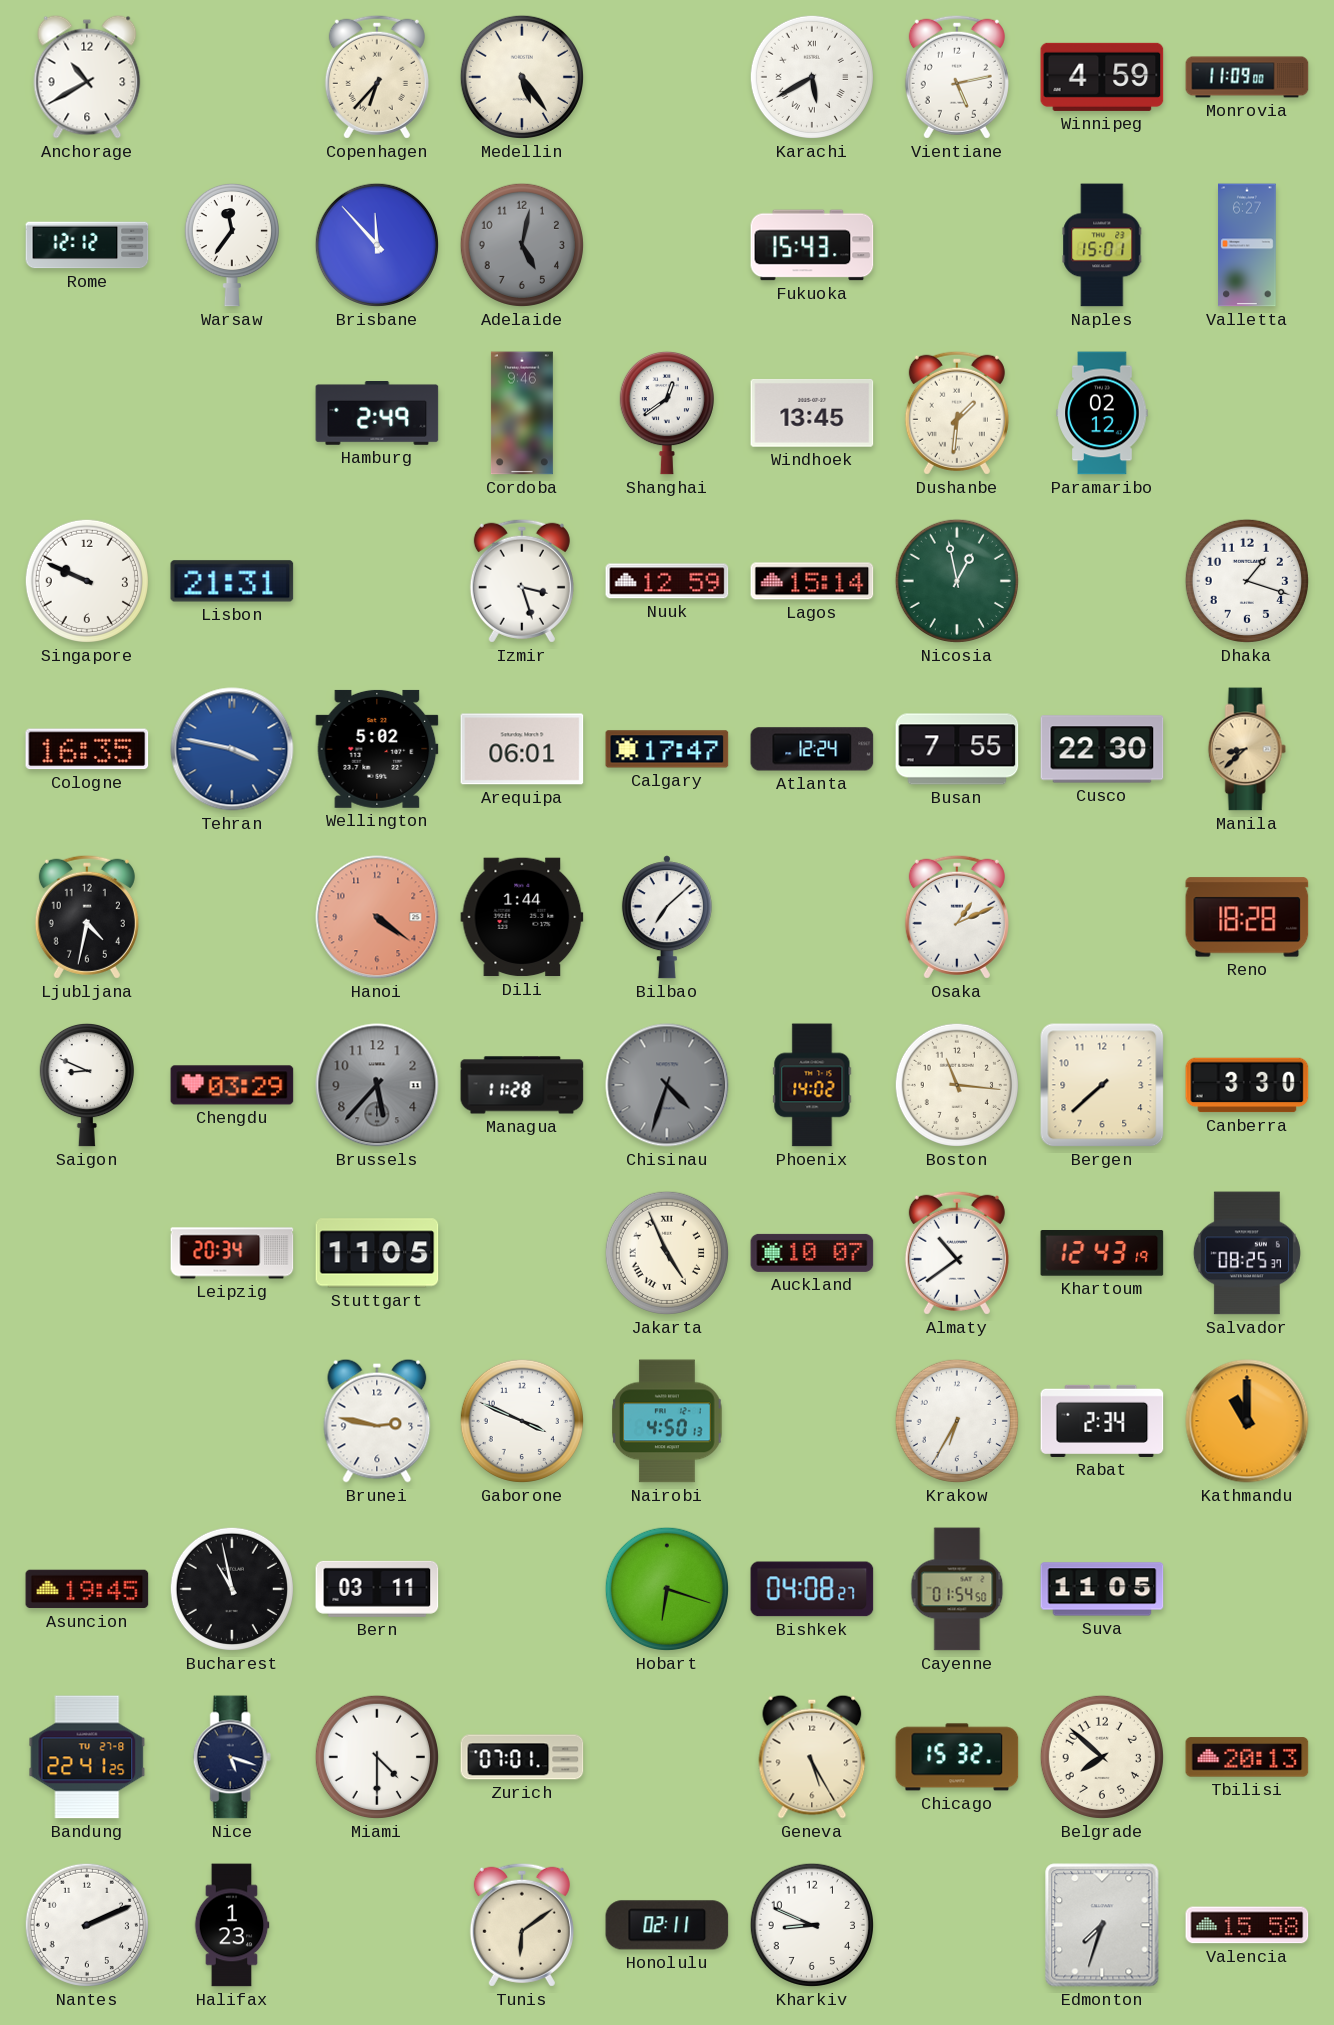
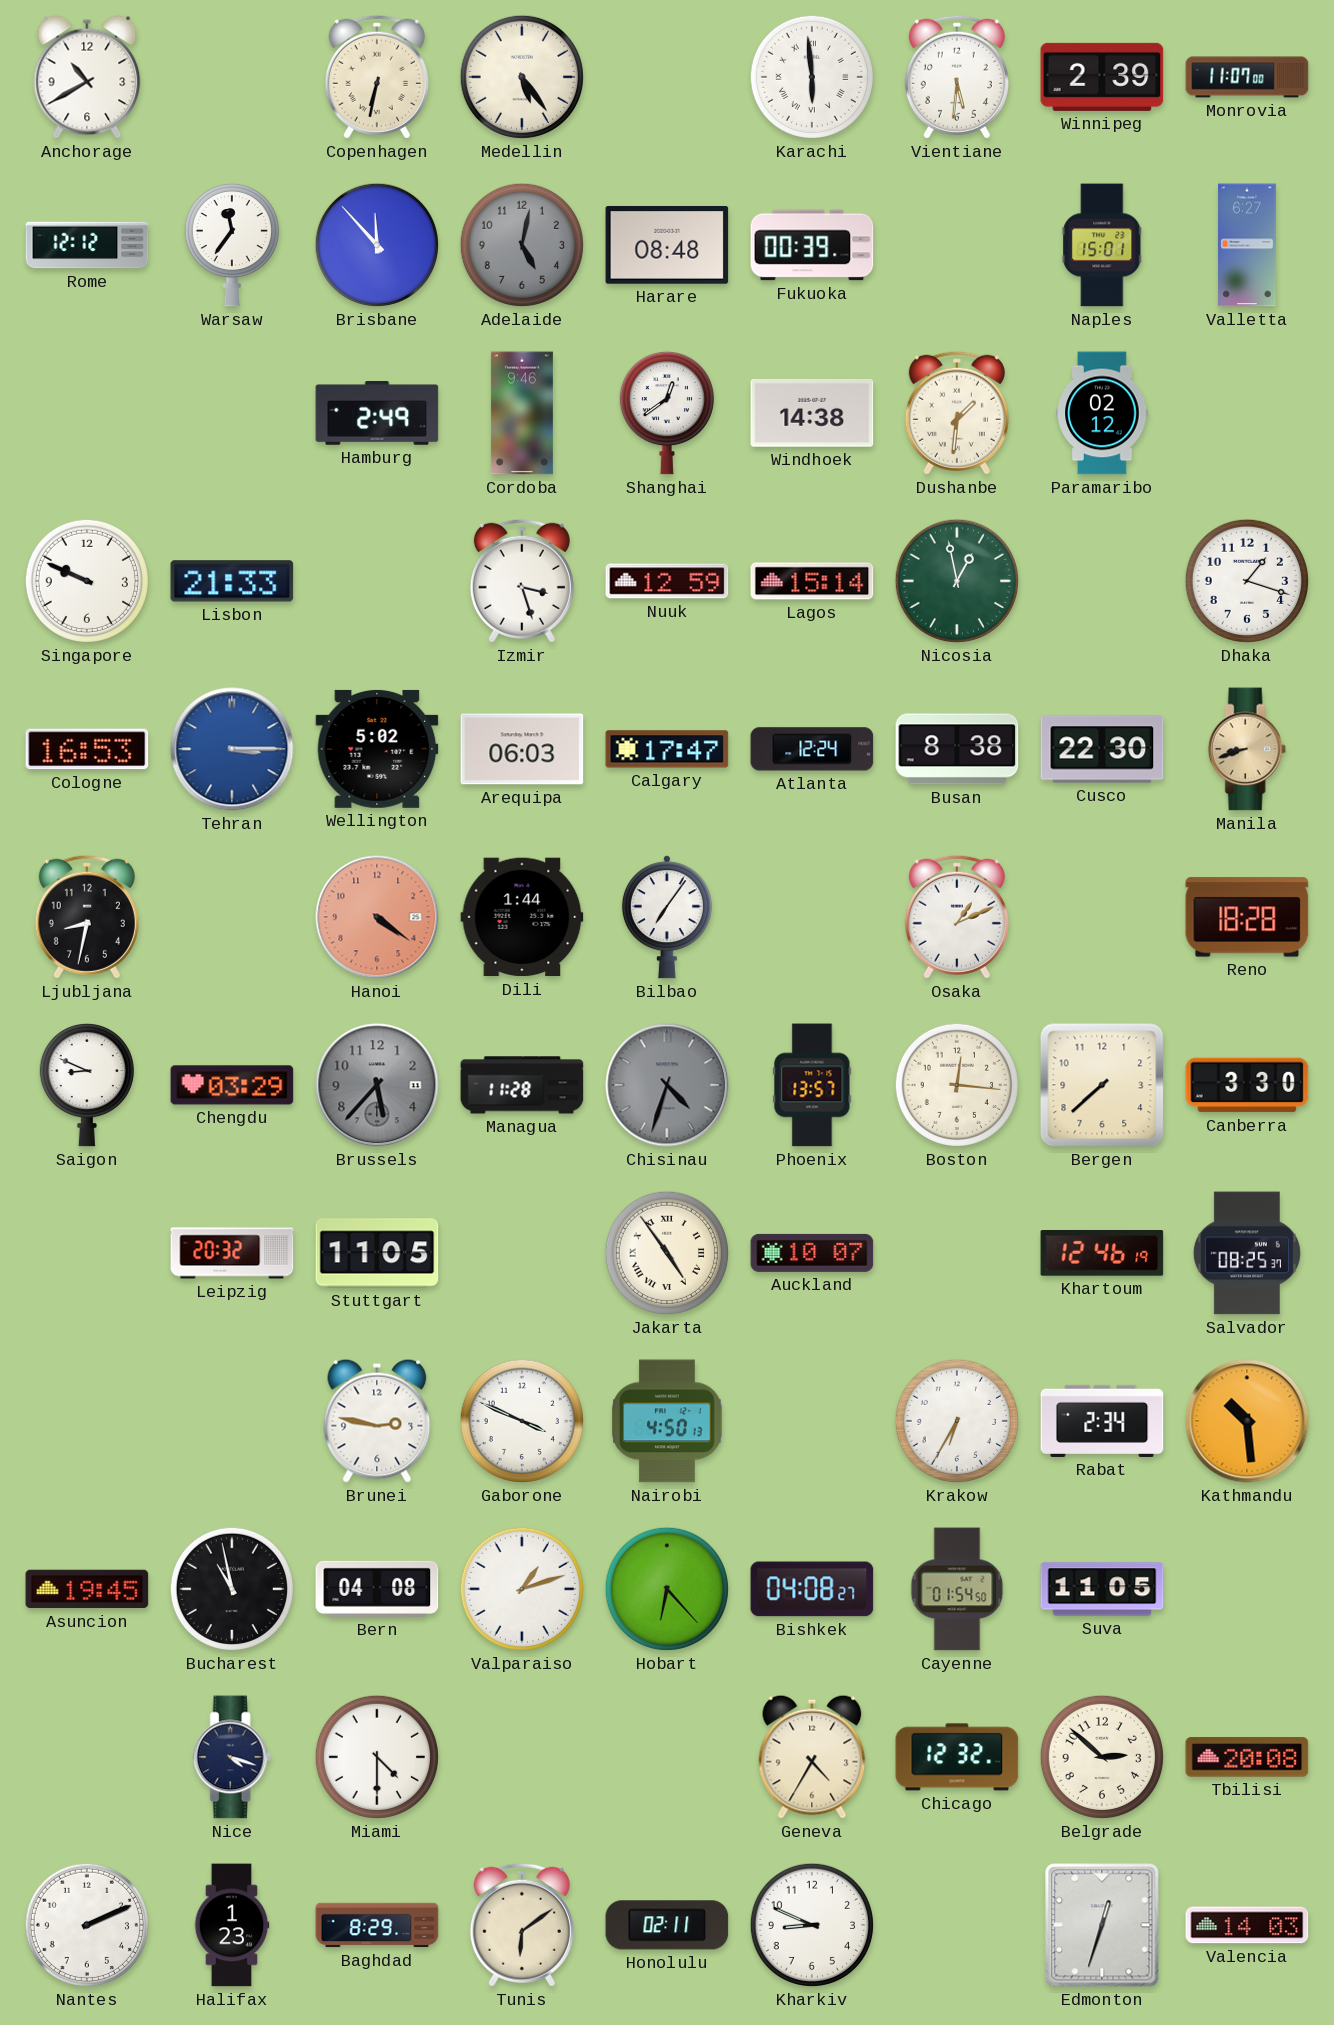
Copenhagen: 6:37 -> 6:32 (377, 77)
Karachi: 5:40 -> 5:59 (812, 77)
Vientiane: 5:13 -> 5:31 (957, 77)
Winnipeg: 4:59 -> 2:39 (1102, 77)
Monrovia: 11:09 -> 11:07 (1247, 77)
Harare: none -> 08:48 (667, 246)
Fukuoka: 15:43 -> 00:39 (812, 245)
Windhoek: 13:45 -> 14:38 (812, 413)
Lisbon: 21:31 -> 21:33 (232, 581)
Cologne: 16:35 -> 16:53 (87, 749)
Tehran: 3:47 -> 3:15 (232, 749)
Arequipa: 06:01 -> 06:03 (522, 749)
Busan: 7:55 -> 8:38 (957, 749)
Manila: 8:38 -> 8:42 (1247, 749)
Ljubljana: 4:32 -> 8:32 (87, 917)
Bilbao: 7:08 -> 7:06 (667, 917)
Phoenix: 14:02 -> 13:57 (812, 1085)
Boston: 11:16 -> 12:16 (957, 1085)
Leipzig: 20:34 -> 20:32 (232, 1253)
Jakarta: 4:56 -> 4:54 (667, 1253)
Almaty: 10:39 -> none (957, 1253)
Khartoum: 12:43 -> 12:46 (1102, 1253)
Kathmandu: 11:00 -> 10:29 (1247, 1421)
Bern: 03:11 -> 04:08 (377, 1589)
Valparaiso: none -> 1:12 (522, 1589)
Hobart: 6:18 -> 6:23 (667, 1589)
Bandung: 22:41 -> none (87, 1757)
Nice: 5:18 -> 4:18 (232, 1757)
Zurich: 07:01 -> none (522, 1757)
Geneva: 5:25 -> 4:35 (812, 1757)
Chicago: 15:32 -> 12:32 (957, 1757)
Belgrade: 7:52 -> 2:52 (1102, 1757)
Tbilisi: 20:13 -> 20:08 (1247, 1757)
Baghdad: none -> 8:29 (377, 1925)
Edmonton: 7:33 -> 12:33 (1102, 1925)
Valencia: 15:58 -> 14:03 (1247, 1925)
